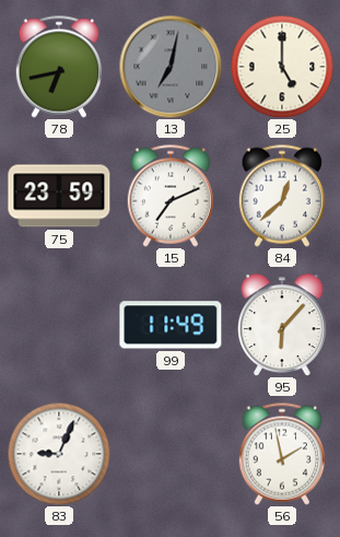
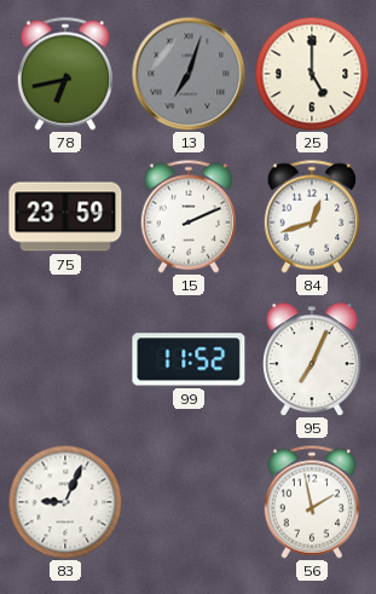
13: 7:02 -> 7:03 (189, 74)
15: 7:11 -> 2:11 (187, 217)
84: 12:38 -> 12:42 (311, 217)
99: 11:49 -> 11:52 (189, 359)
95: 6:07 -> 7:04 (313, 359)
